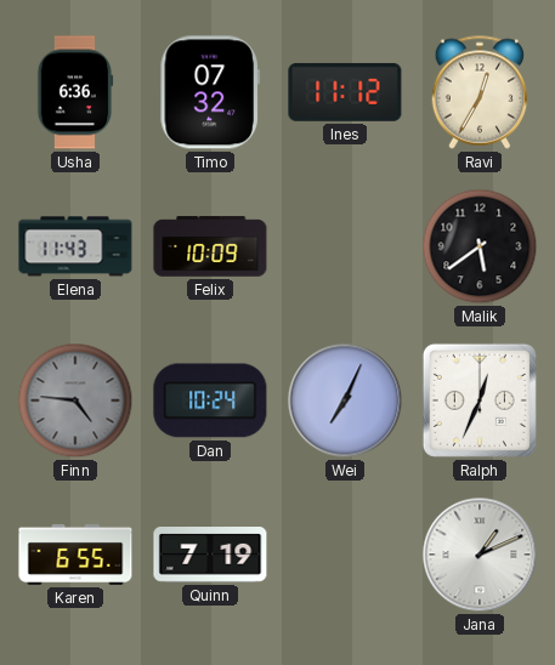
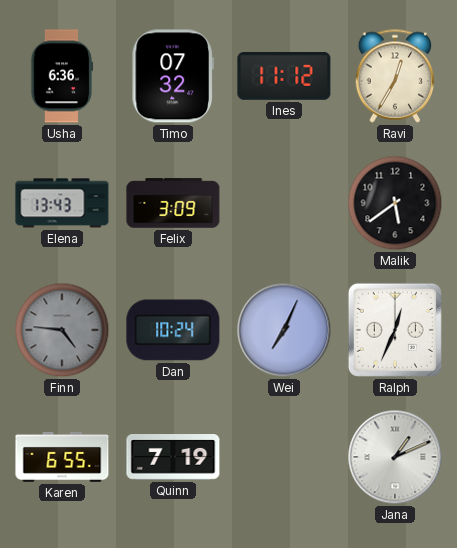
Elena: 11:43 -> 13:43 (62, 203)
Felix: 10:09 -> 3:09 (173, 203)
